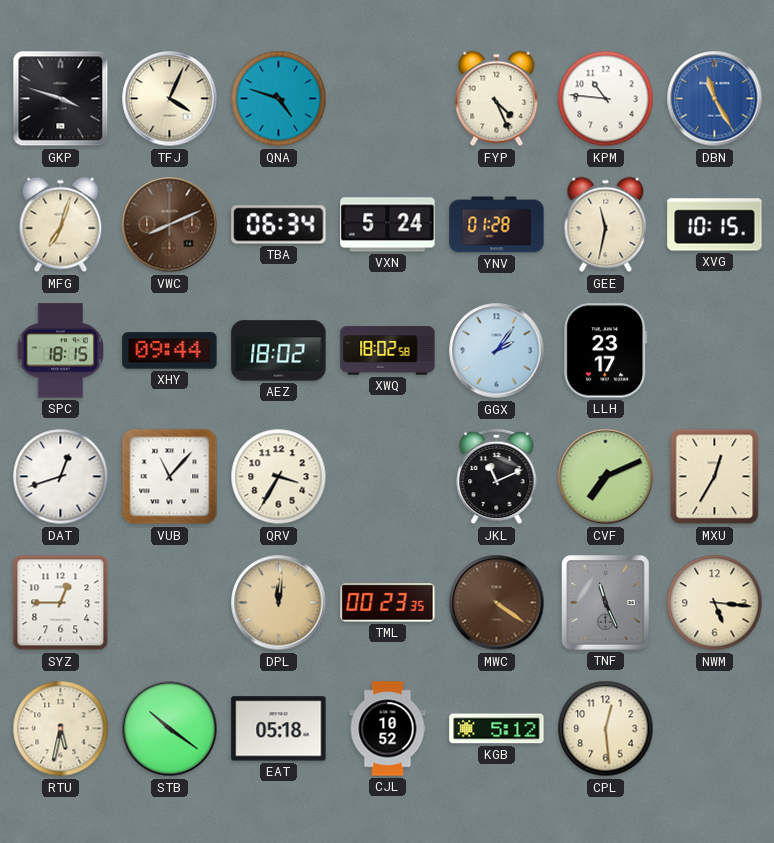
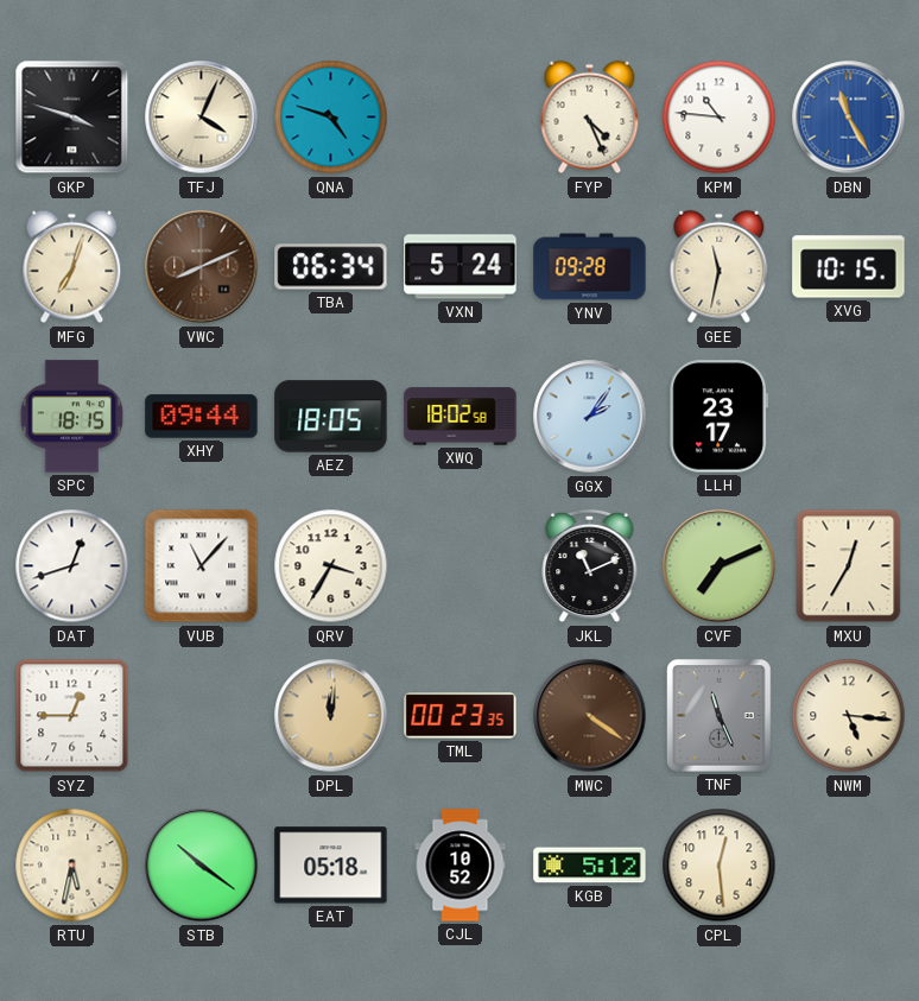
YNV: 01:28 -> 09:28 (590, 267)
AEZ: 18:02 -> 18:05 (331, 417)
